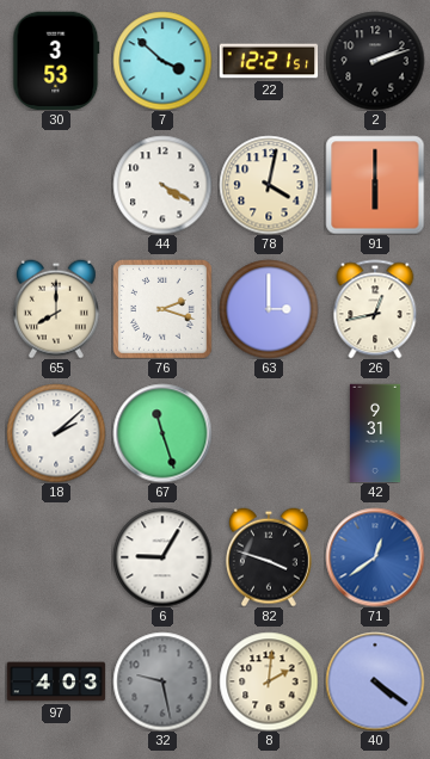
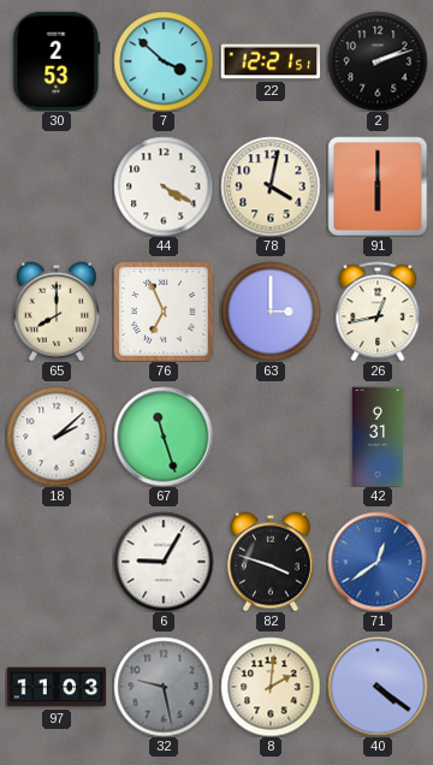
30: 3:53 -> 2:53 (57, 61)
76: 2:18 -> 6:56 (164, 312)
97: 4:03 -> 11:03 (57, 687)
